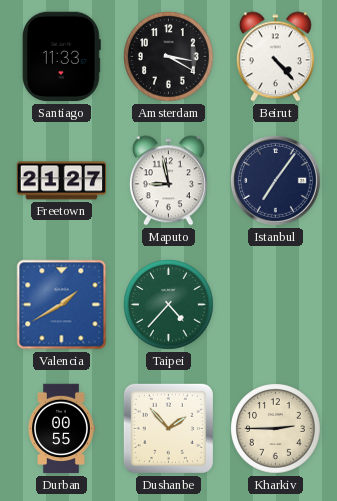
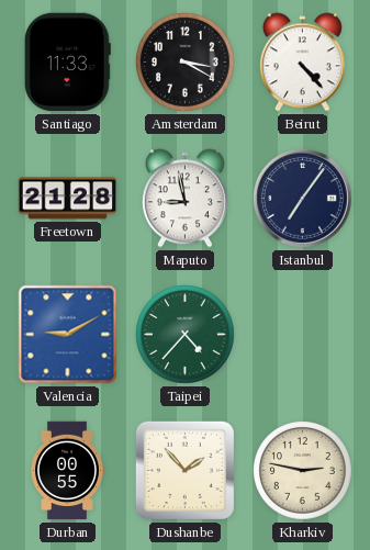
Freetown: 21:27 -> 21:28 (68, 199)
Valencia: 1:40 -> 9:10 (68, 335)
Kharkiv: 2:45 -> 2:47 (303, 471)
